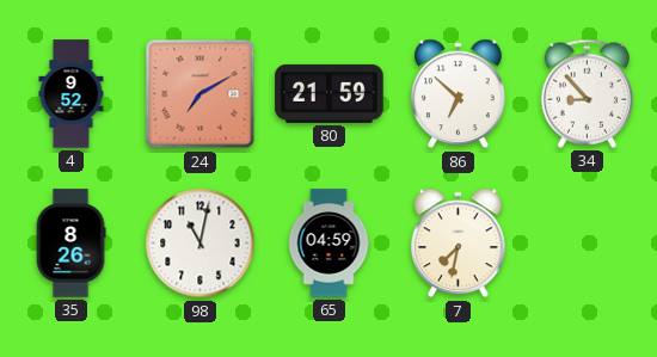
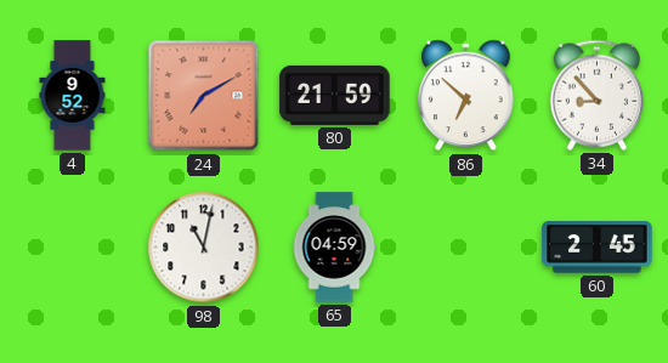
35: 8:26 -> none (70, 244)
7: 7:32 -> none (459, 244)
60: none -> 2:45 (598, 248)
